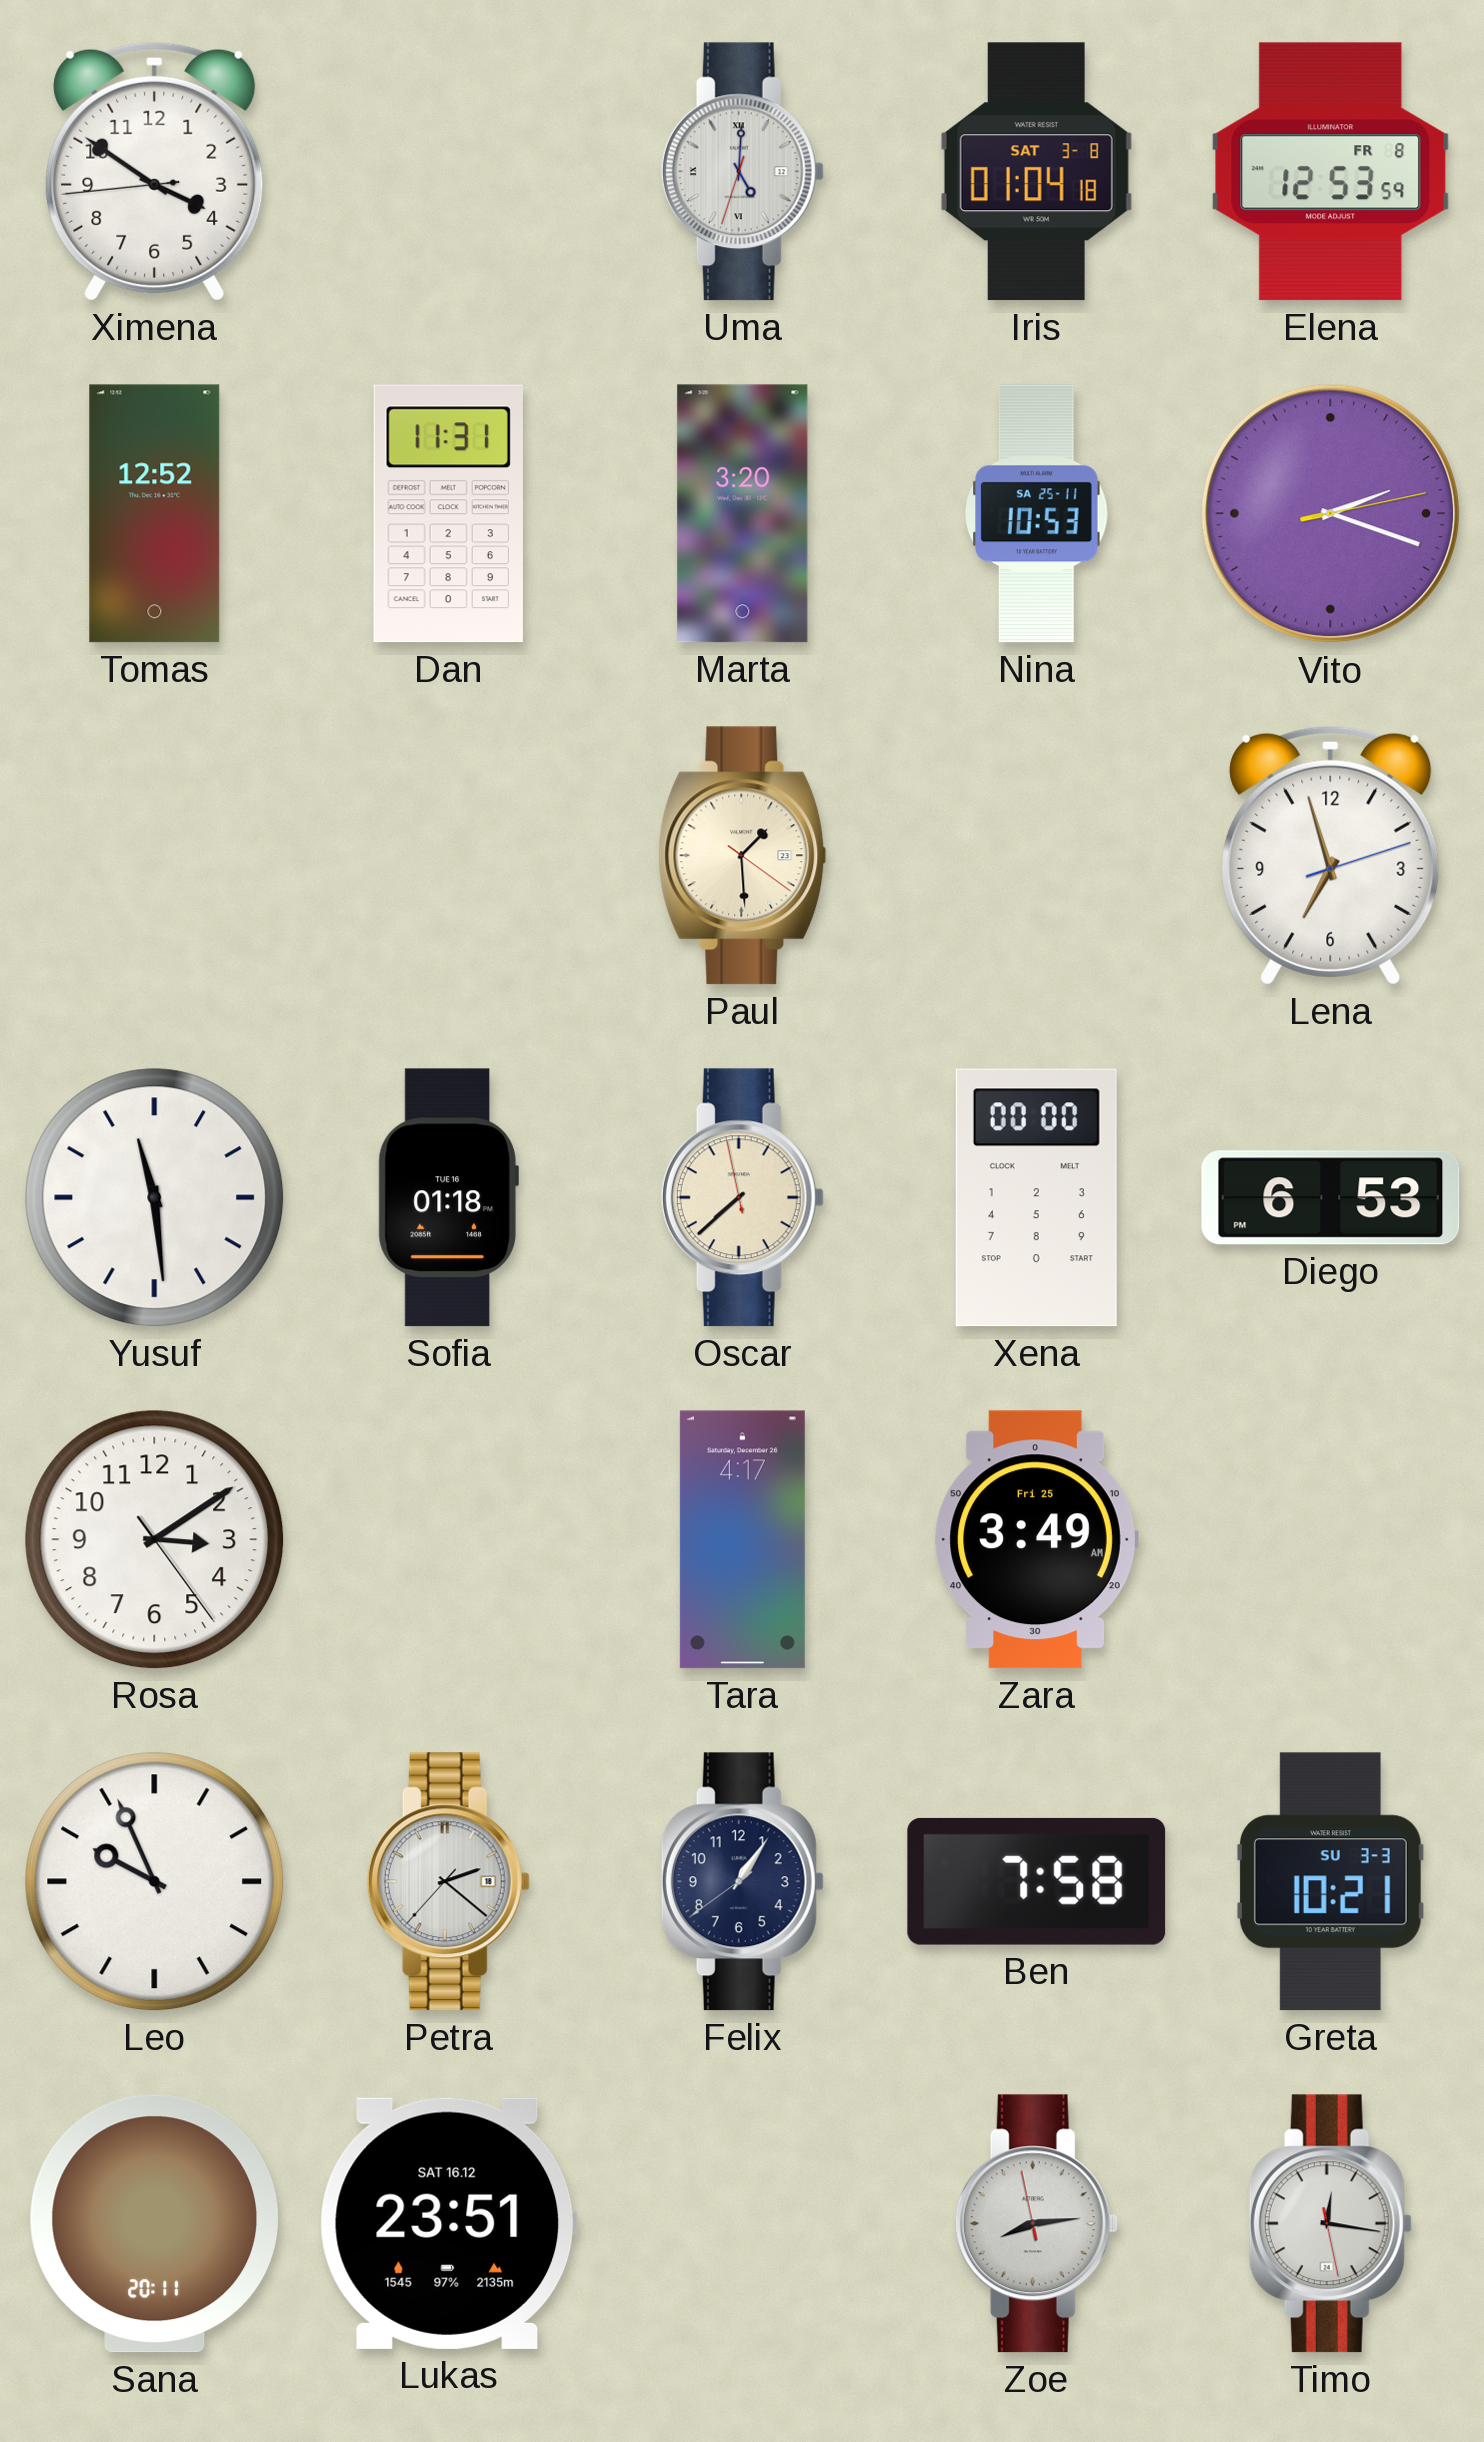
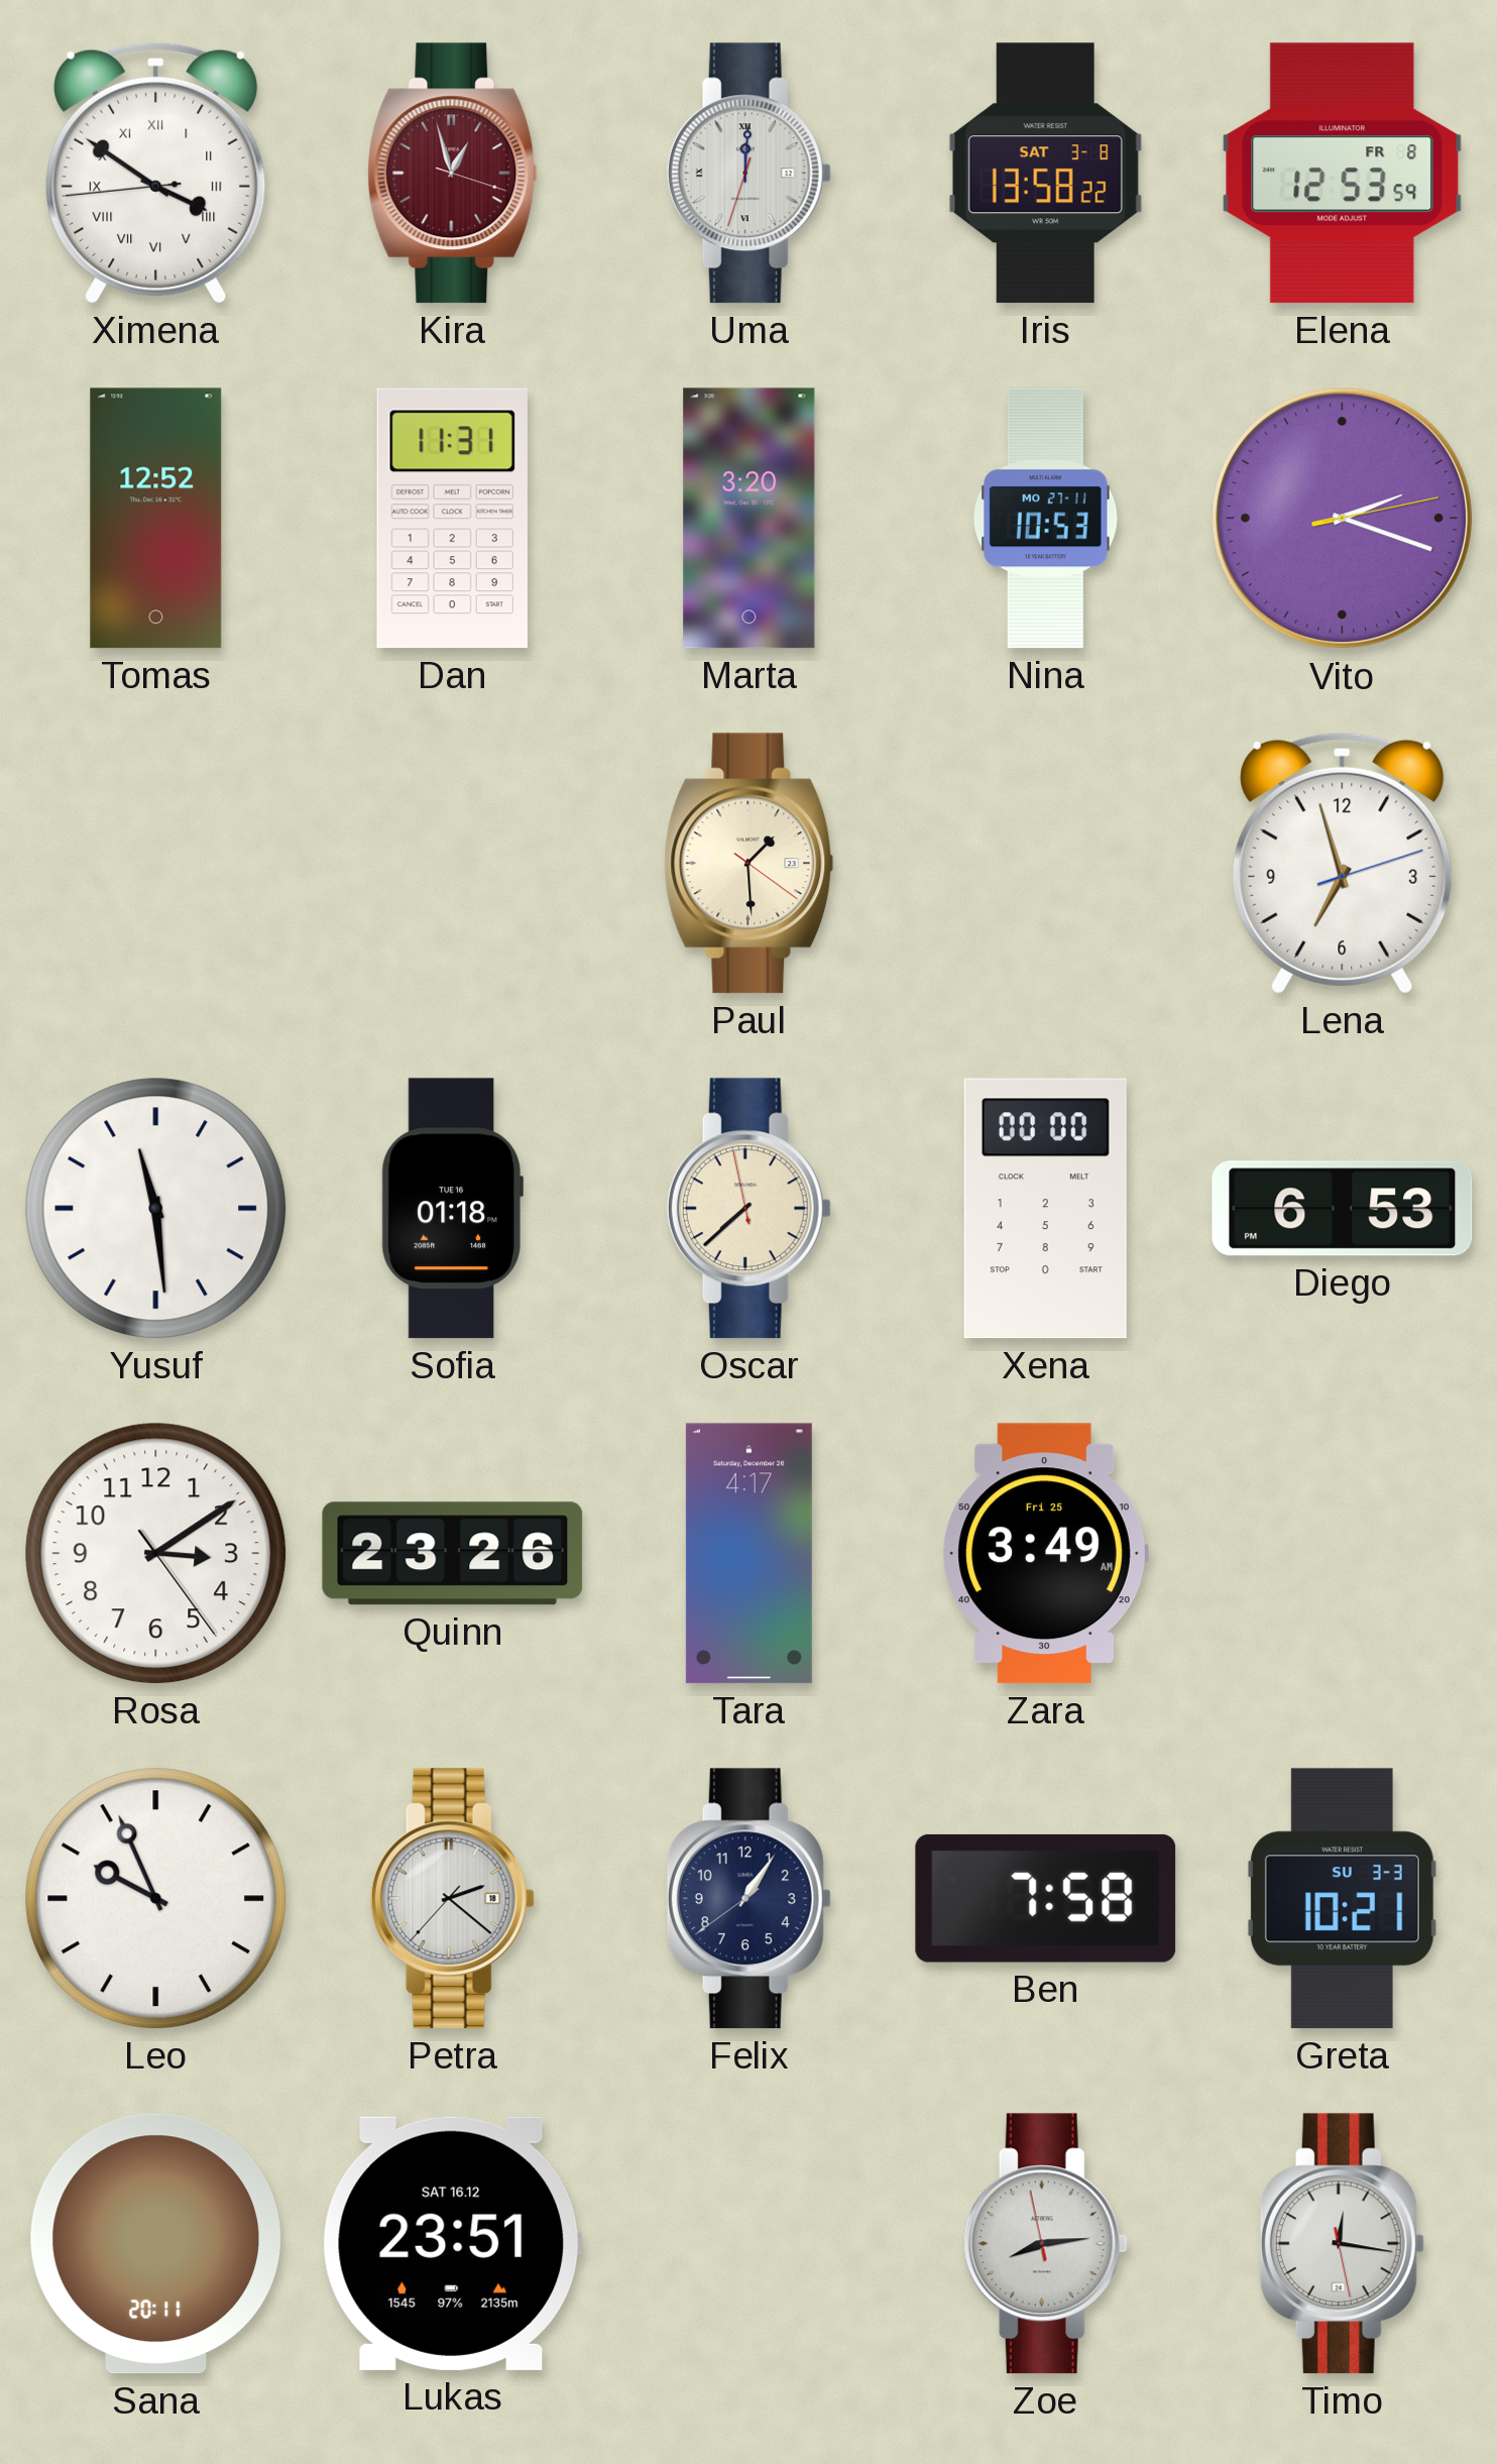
Ximena numerals: Arabic -> Roman (156, 173)
Kira: none -> 12:57 (453, 174)
Uma: 5:00 -> 12:00 (748, 174)
Iris: 01:04 -> 13:58 (1045, 174)
Nina date: SA 25-11 -> MO 27-11 (1046, 519)
Quinn: none -> 23:26 (453, 1554)
